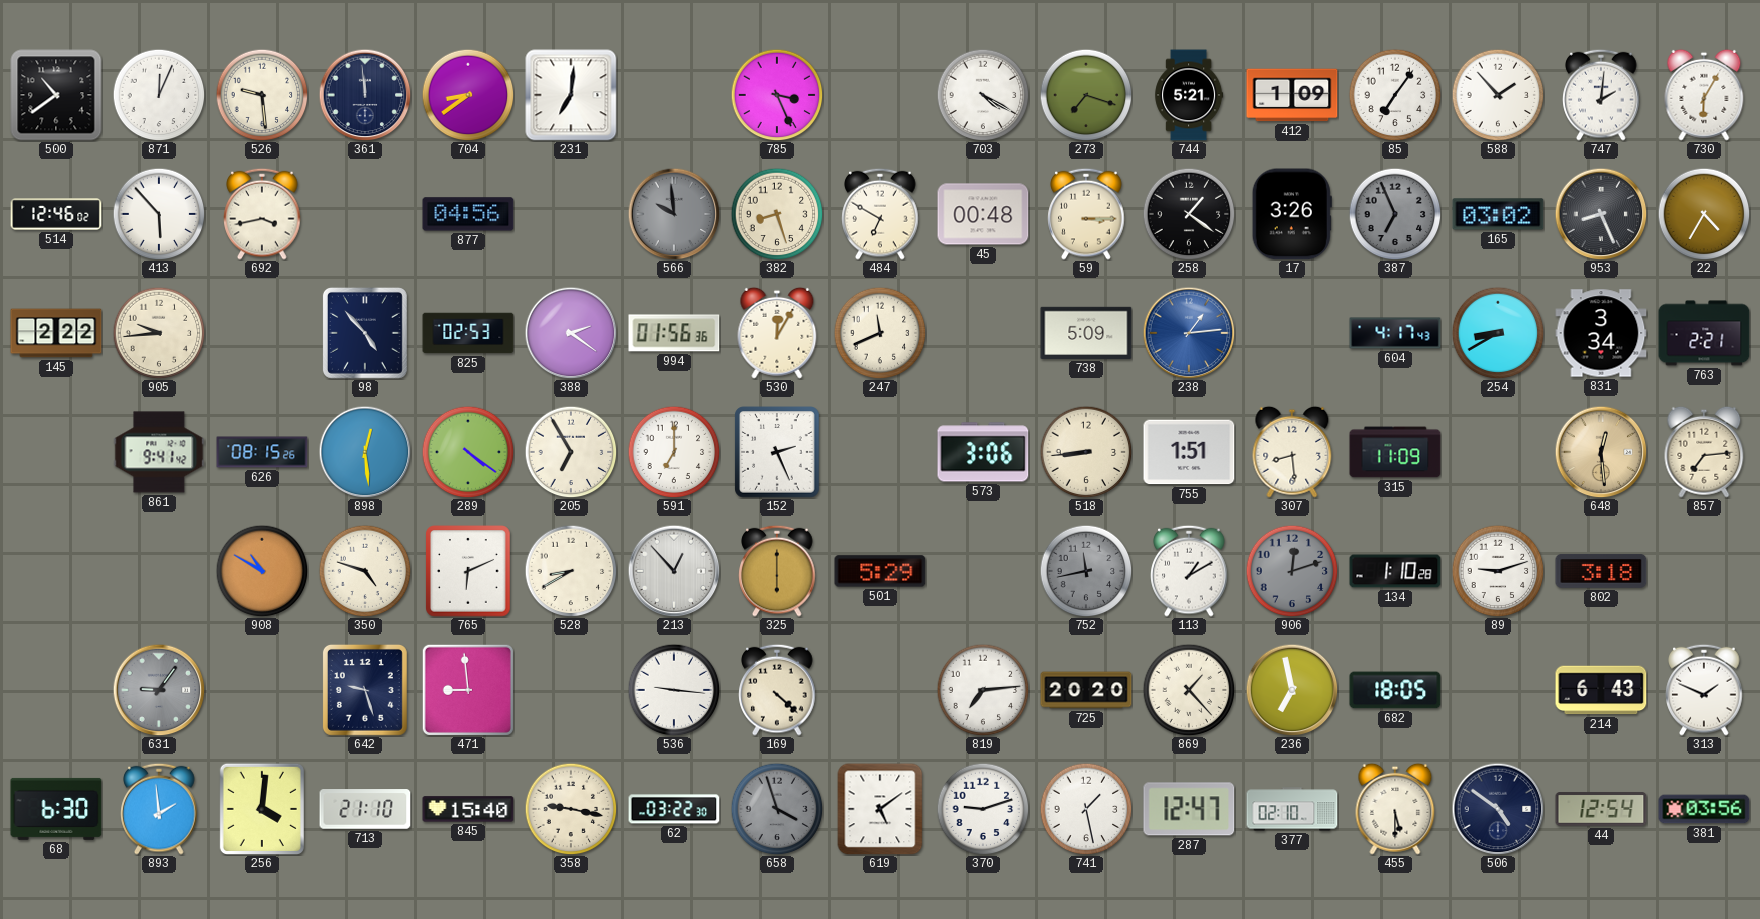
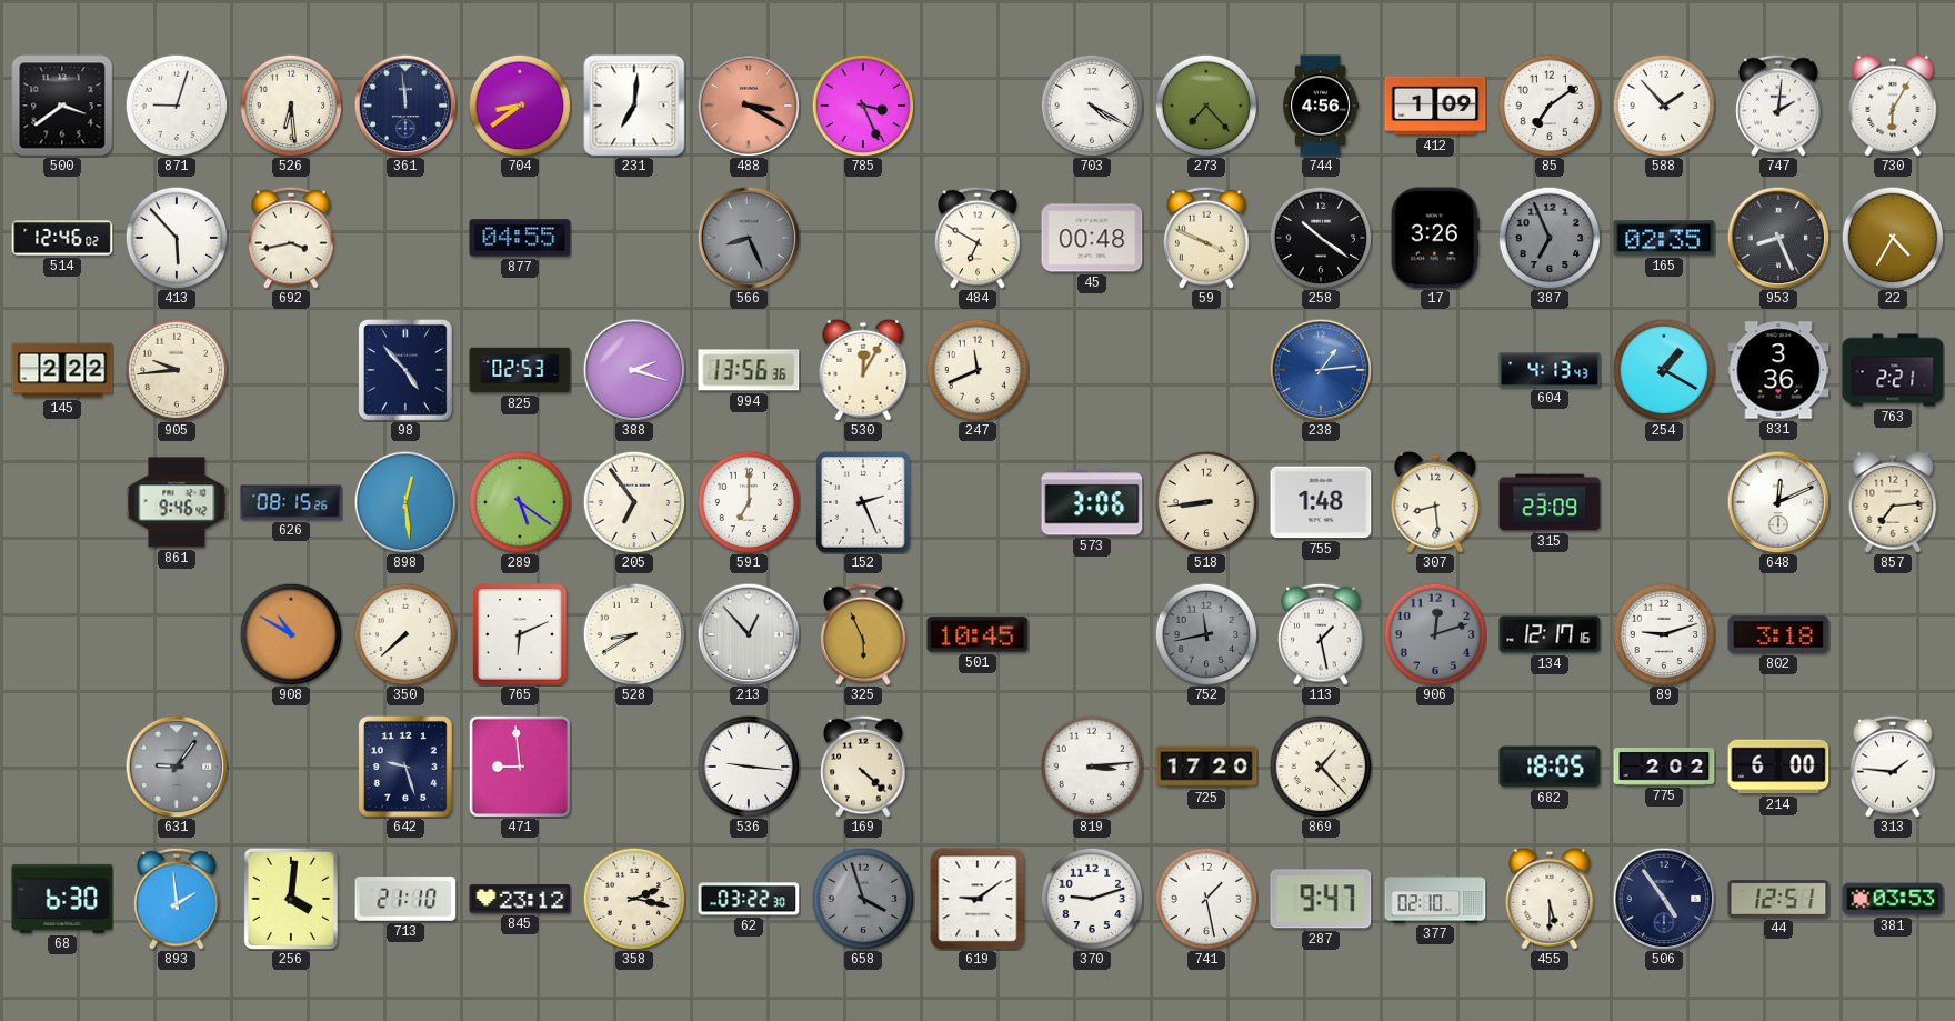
500: 10:39 -> 3:39 (62, 106)
871: 12:04 -> 9:03 (177, 106)
526: 9:29 -> 6:29 (291, 106)
488: none -> 3:20 (749, 106)
273: 7:18 -> 7:23 (1206, 106)
744: 5:21 -> 4:56 (1321, 106)
85: 7:06 -> 7:09 (1550, 106)
877: 04:56 -> 04:55 (520, 238)
566: 9:59 -> 8:26 (749, 238)
382: 8:27 -> none (777, 214)
59: 3:15 -> 3:49 (1206, 238)
258: 1:21 -> 10:21 (1321, 238)
165: 03:02 -> 02:35 (1664, 238)
388: 2:21 -> 2:18 (634, 370)
994: 01:56 -> 13:56 (749, 370)
738: 5:09 -> none (1086, 333)
604: 4:17 -> 4:13 (1550, 370)
254: 8:40 -> 1:20 (1664, 370)
831: 3:34 -> 3:36 (1778, 370)
861: 9:41 -> 9:46 (177, 502)
289: 4:21 -> 5:21 (520, 502)
205: 6:55 -> 6:54 (634, 502)
755: 1:51 -> 1:48 (1321, 502)
315: 11:09 -> 23:09 (1550, 502)
648: 12:29 -> 12:11 (1778, 502)
648 dial: champagne -> white (1778, 502)
350: 4:48 -> 7:38 (405, 634)
325: 6:00 -> 5:56 (863, 634)
501: 5:29 -> 10:45 (977, 634)
113: 1:10 -> 1:28 (1321, 634)
134: 1:10 -> 12:17 (1550, 634)
819: 7:14 -> 3:14 (1092, 767)
725: 20:20 -> 17:20 (1206, 767)
236: 6:58 -> none (1292, 690)
775: none -> 2:02 (1664, 768)
214: 6:43 -> 6:00 (1778, 767)
313: 1:49 -> 1:46 (1893, 767)
845: 15:40 -> 23:12 (520, 899)
358: 9:17 -> 2:17 (634, 899)
619: 5:09 -> 9:09 (977, 899)
287: 12:47 -> 9:47 (1321, 899)
506: 4:51 -> 4:54 (1664, 899)
44: 12:54 -> 12:51 (1778, 899)
381: 03:56 -> 03:53 (1893, 899)
